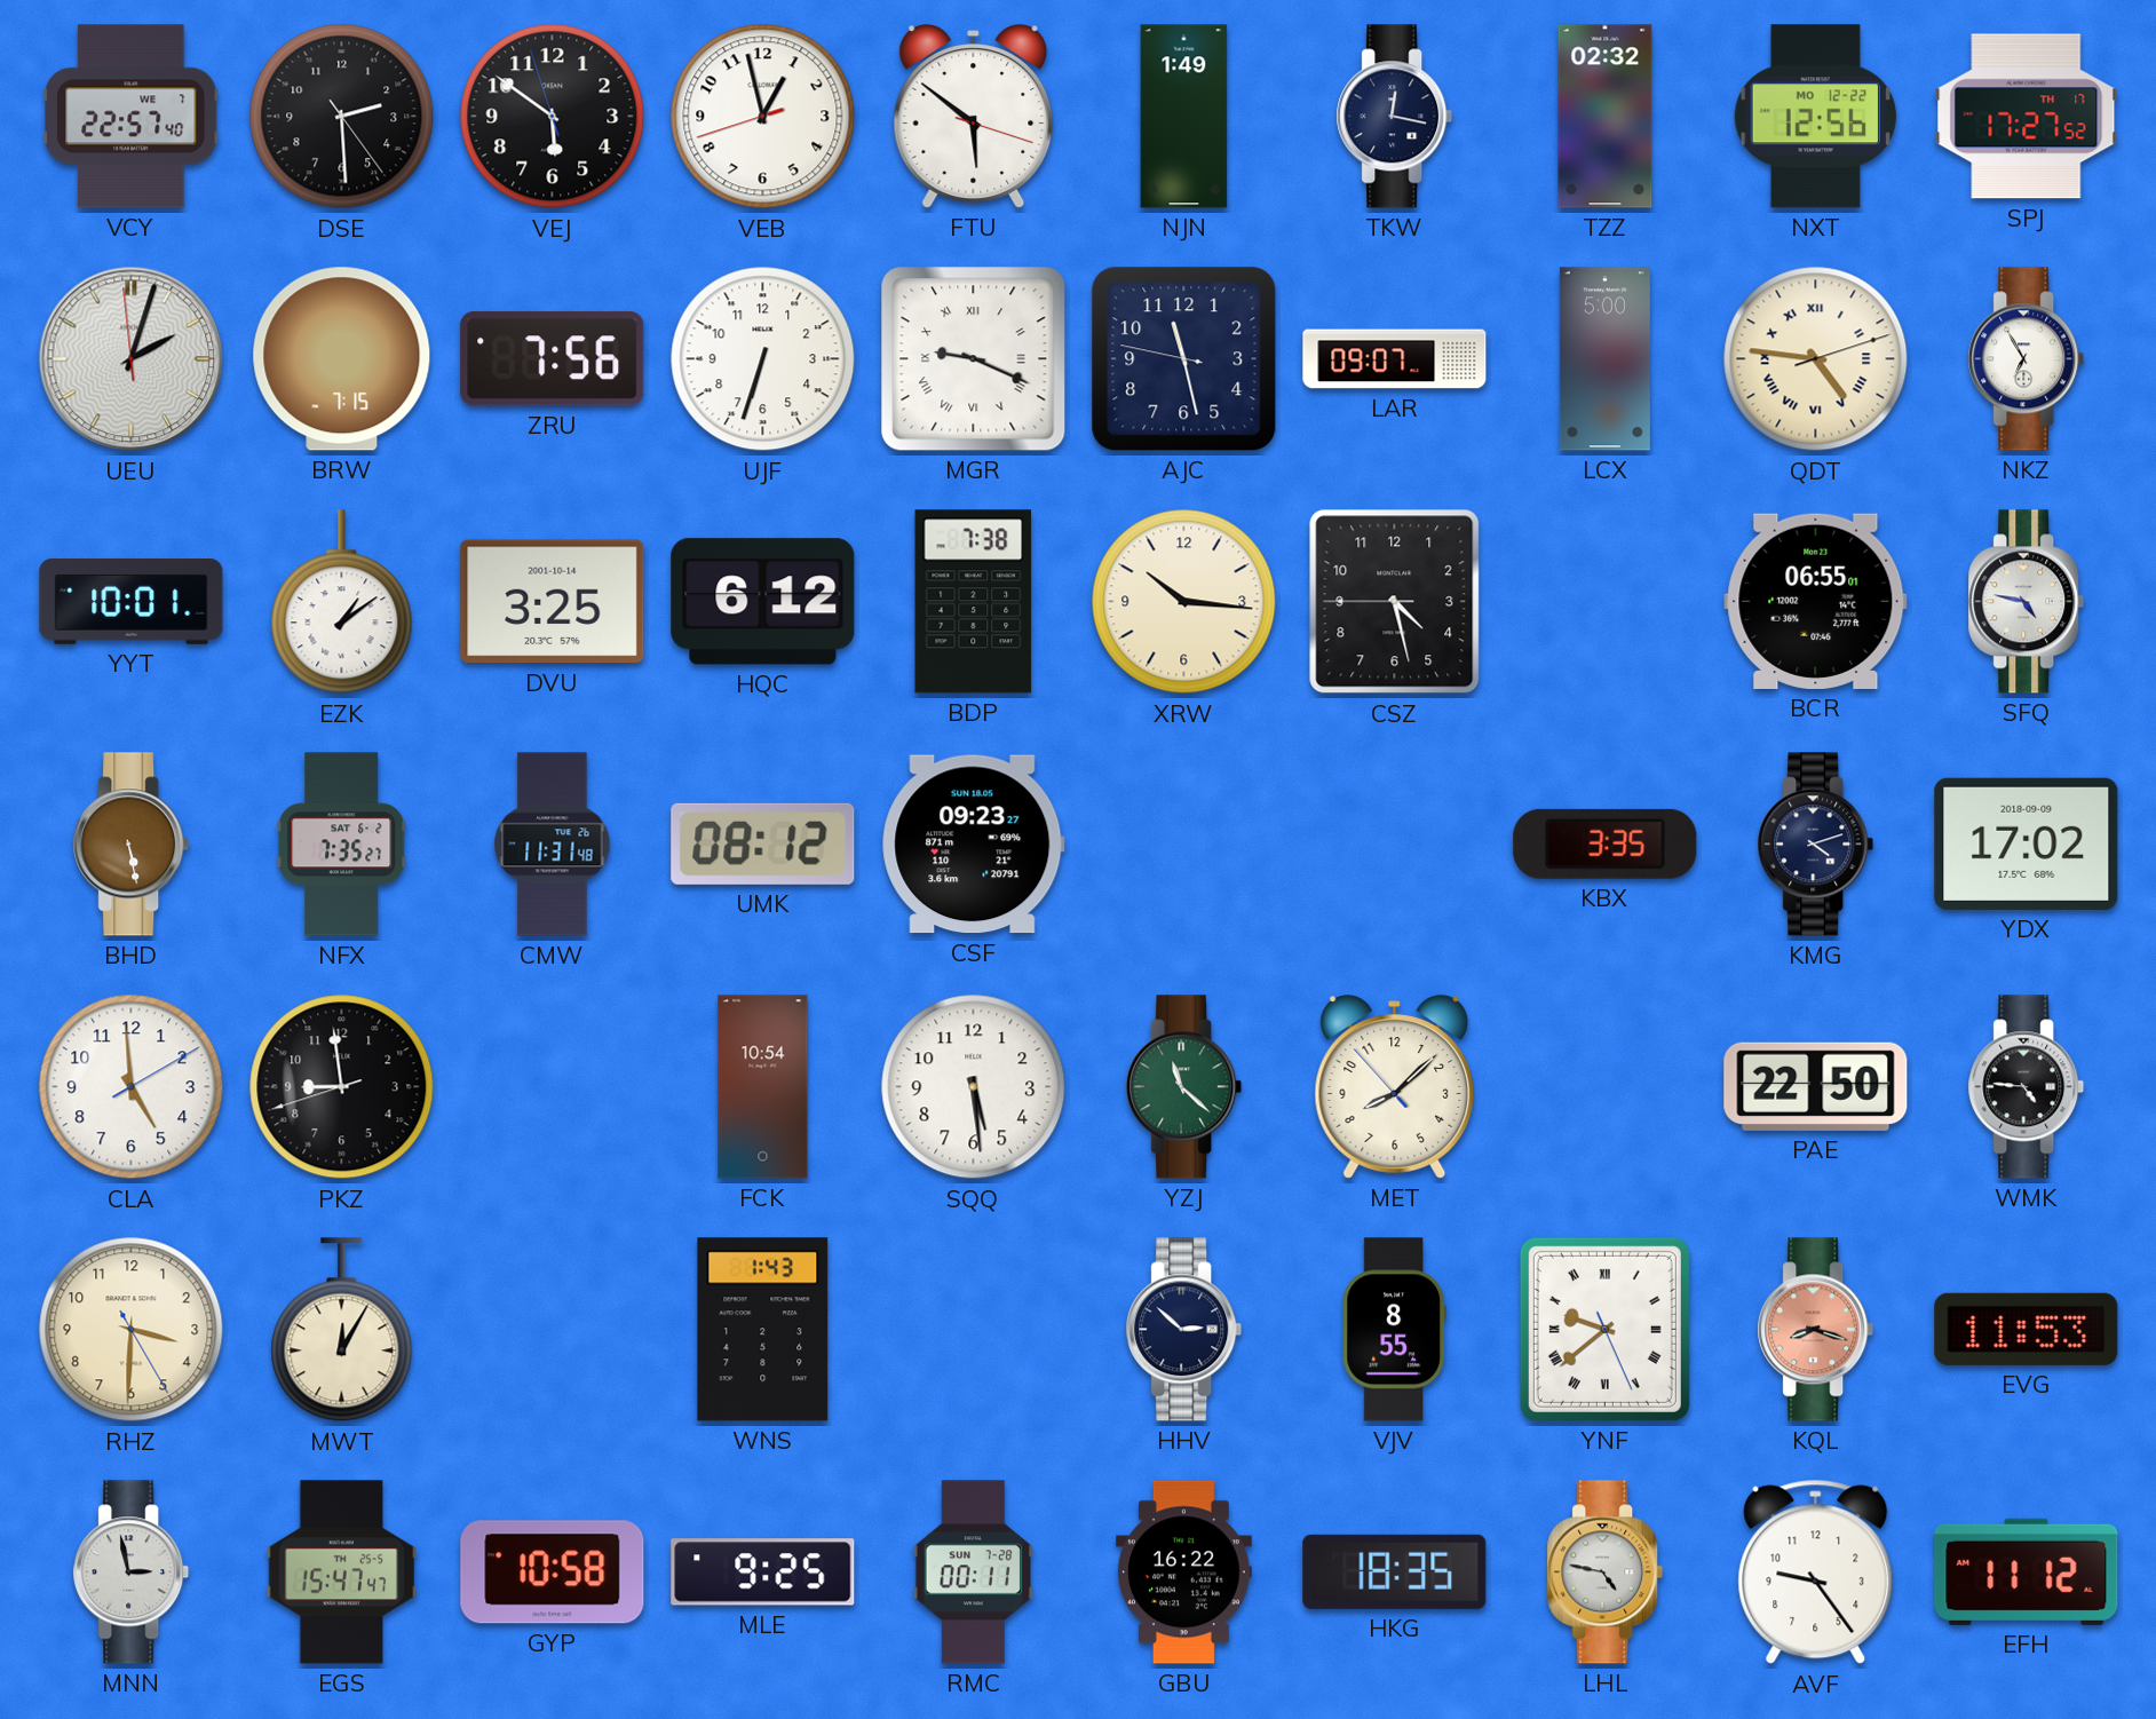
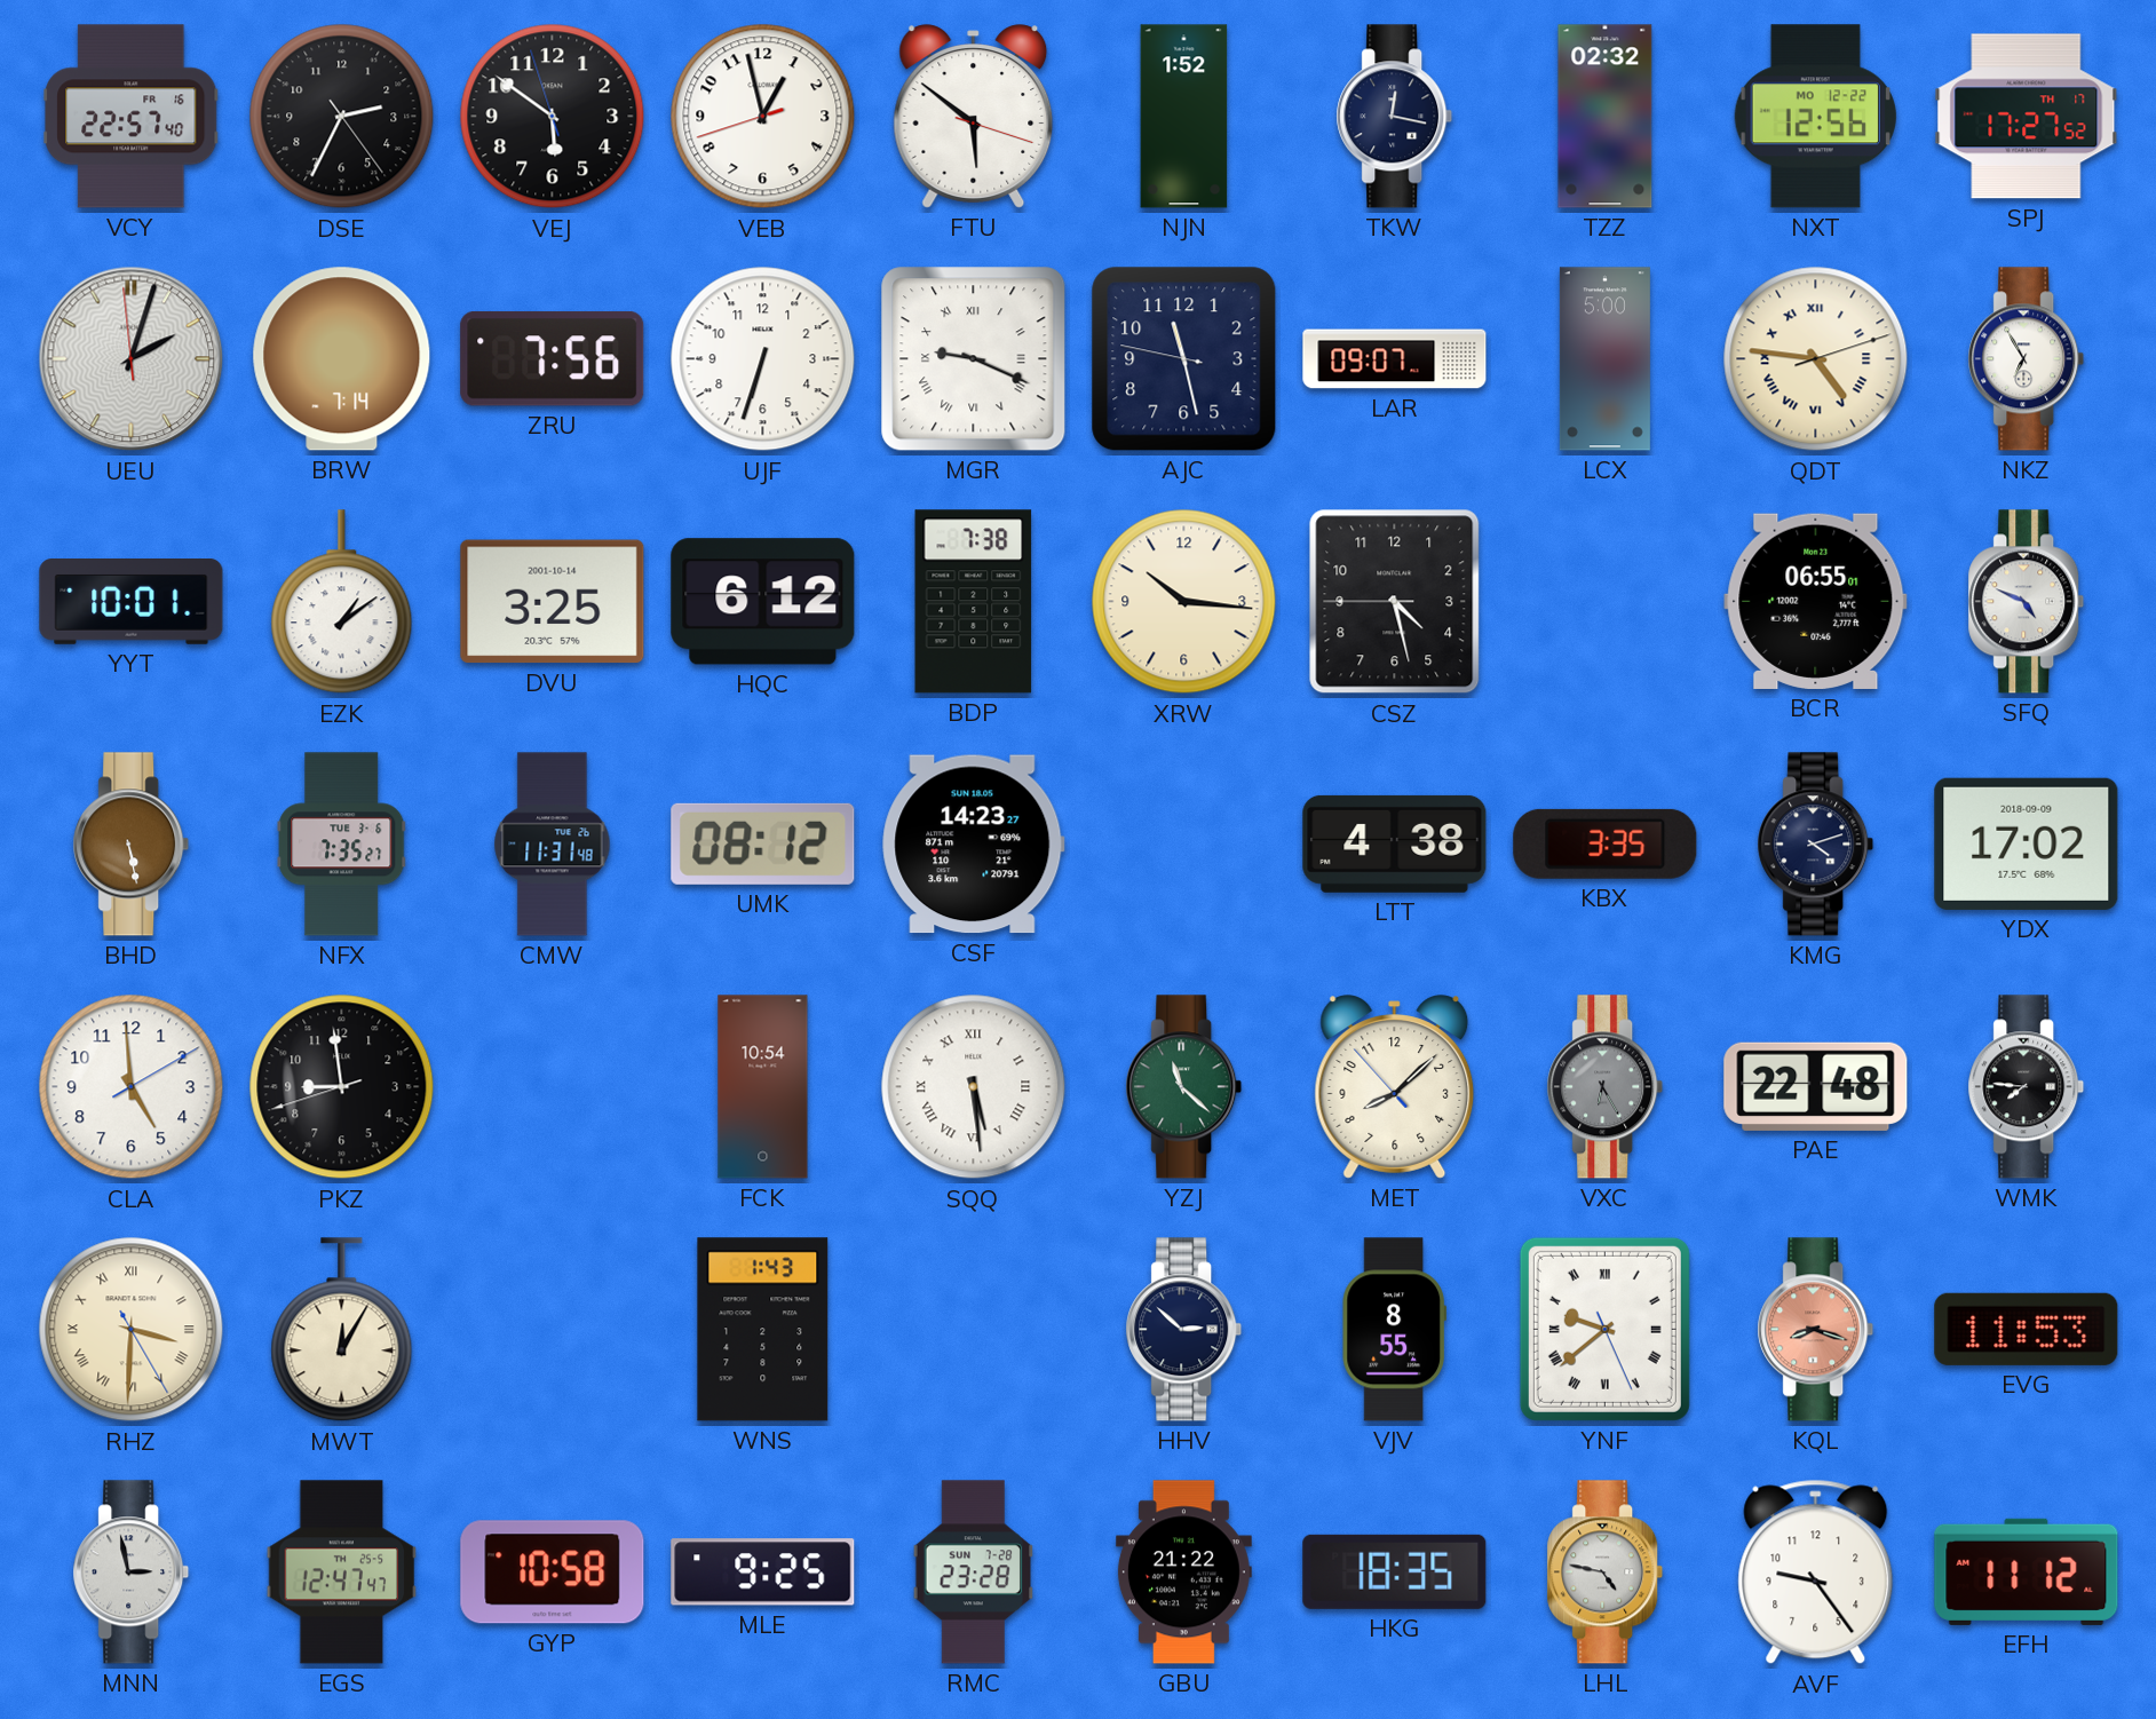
VCY date: WE 7 -> FR 16 (132, 117)
DSE: 2:29 -> 2:34 (342, 117)
NJN: 1:49 -> 1:52 (1184, 117)
BRW: 7:15 -> 7:14 (342, 359)
SFQ: 4:47 -> 4:49 (2027, 602)
NFX date: SAT 6-2 -> TUE 3-6 (342, 845)
CSF: 09:23 -> 14:23 (974, 845)
LTT: none -> 4:38 (1395, 843)
SQQ numerals: Arabic -> Roman (974, 1087)
VXC: none -> 6:25 (1606, 1087)
PAE: 22:50 -> 22:48 (1816, 1086)
WMK: 4:46 -> 7:46 (2027, 1087)
RHZ numerals: Arabic -> Roman (132, 1330)
EGS: 15:47 -> 12:47 (342, 1573)
RMC: 00:11 -> 23:28 (973, 1573)
GBU: 16:22 -> 21:22 (1183, 1573)
